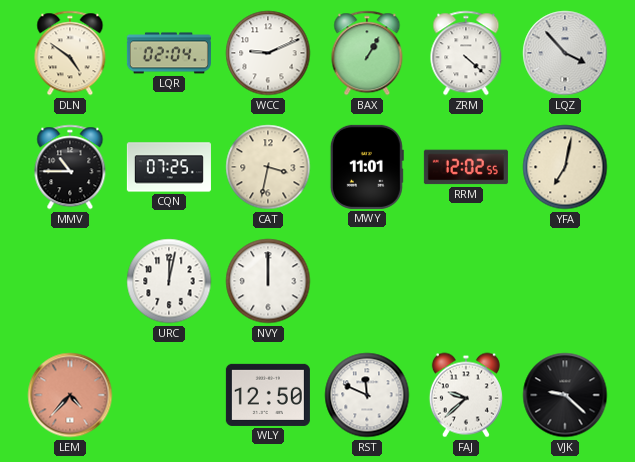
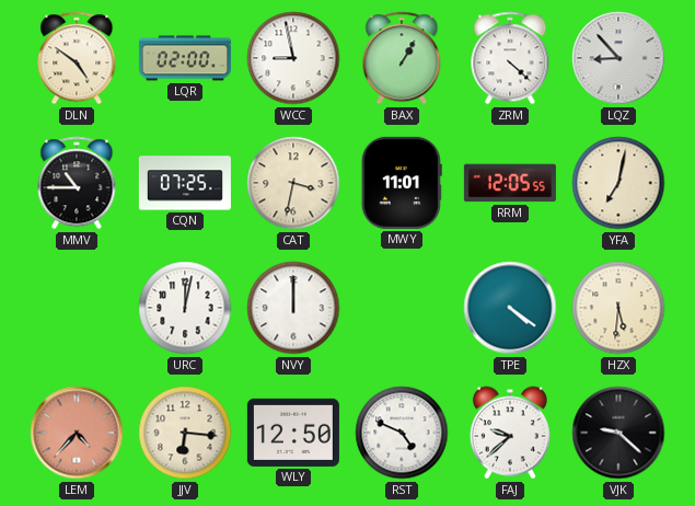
LQR: 02:04 -> 02:00 (185, 58)
WCC: 9:11 -> 8:58 (293, 58)
LQZ: 3:53 -> 8:53 (618, 58)
RRM: 12:02 -> 12:05 (510, 183)
TPE: none -> 4:21 (510, 308)
HZX: none -> 5:31 (618, 308)
JJV: none -> 6:16 (185, 433)
RST: 11:49 -> 4:49 (402, 433)
